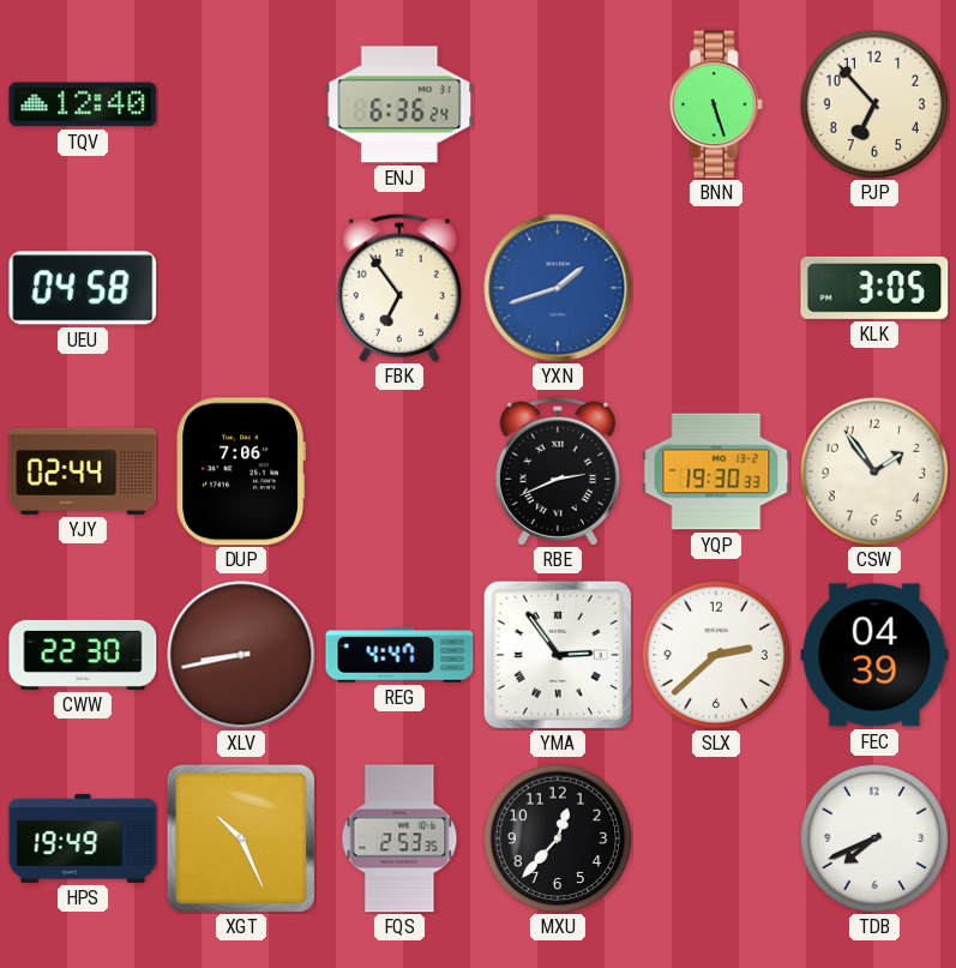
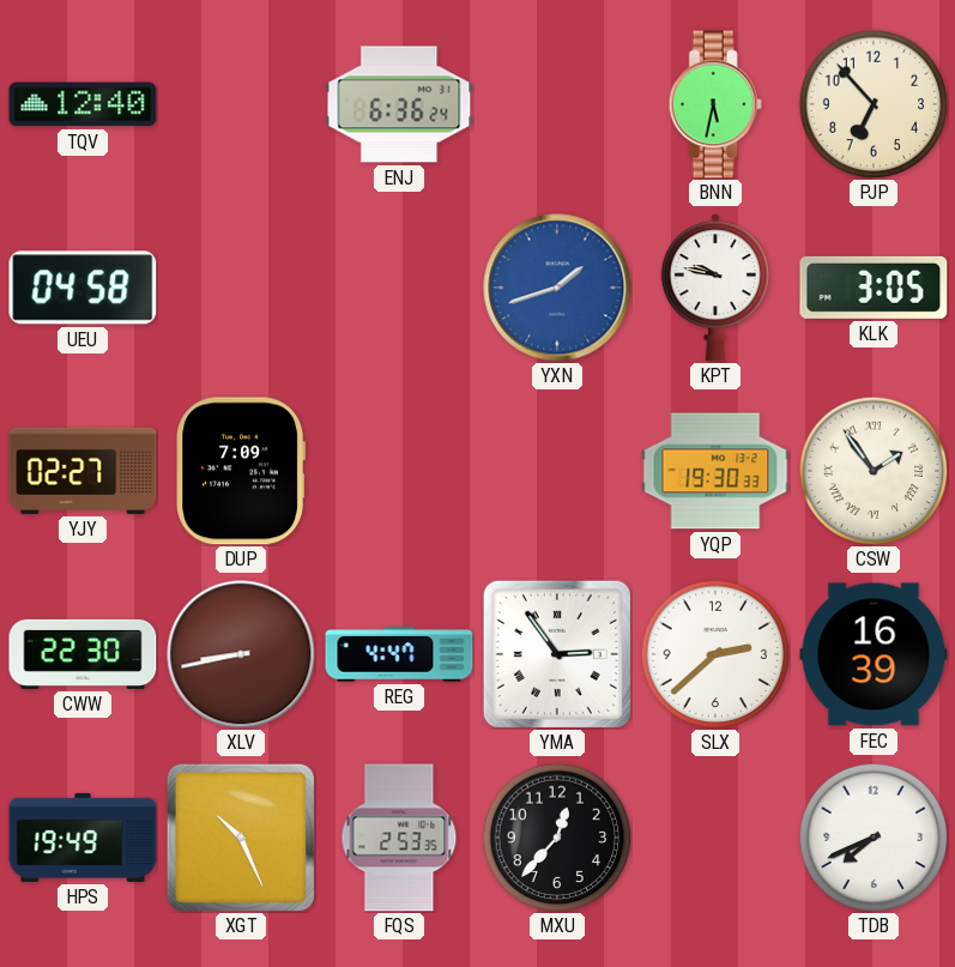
BNN: 5:27 -> 5:32 (715, 104)
FBK: 6:54 -> none (399, 288)
KPT: none -> 9:47 (715, 288)
YJY: 02:44 -> 02:27 (83, 471)
DUP: 7:06 -> 7:09 (240, 471)
RBE: 2:41 -> none (558, 471)
CSW numerals: Arabic -> Roman (874, 471)
FEC: 04:39 -> 16:39 (874, 654)
